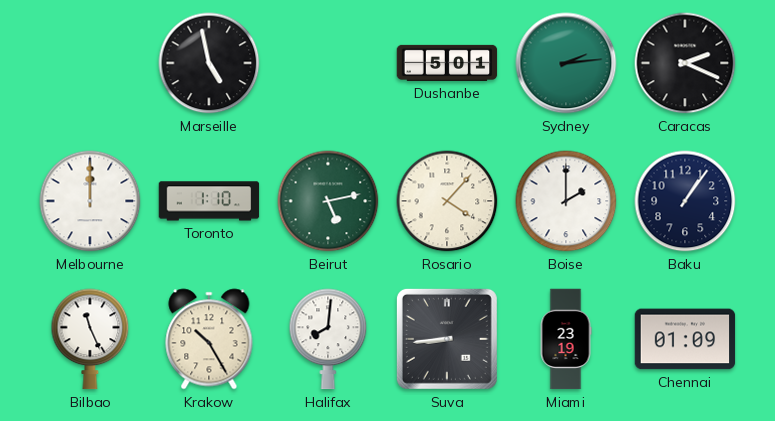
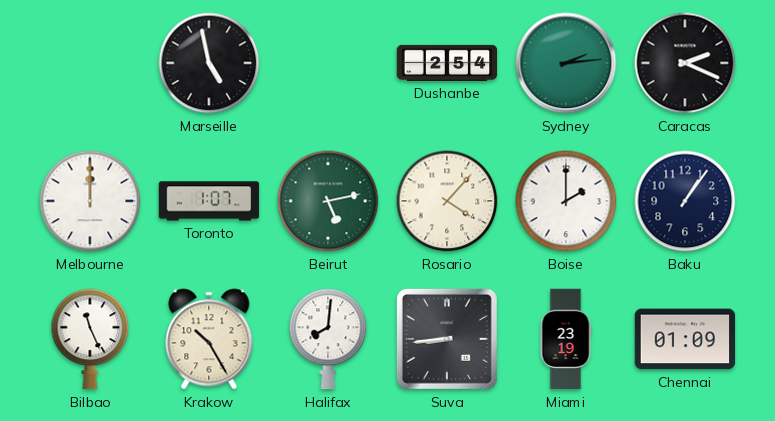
Dushanbe: 5:01 -> 2:54 (447, 63)
Toronto: 1:10 -> 1:07 (209, 201)
